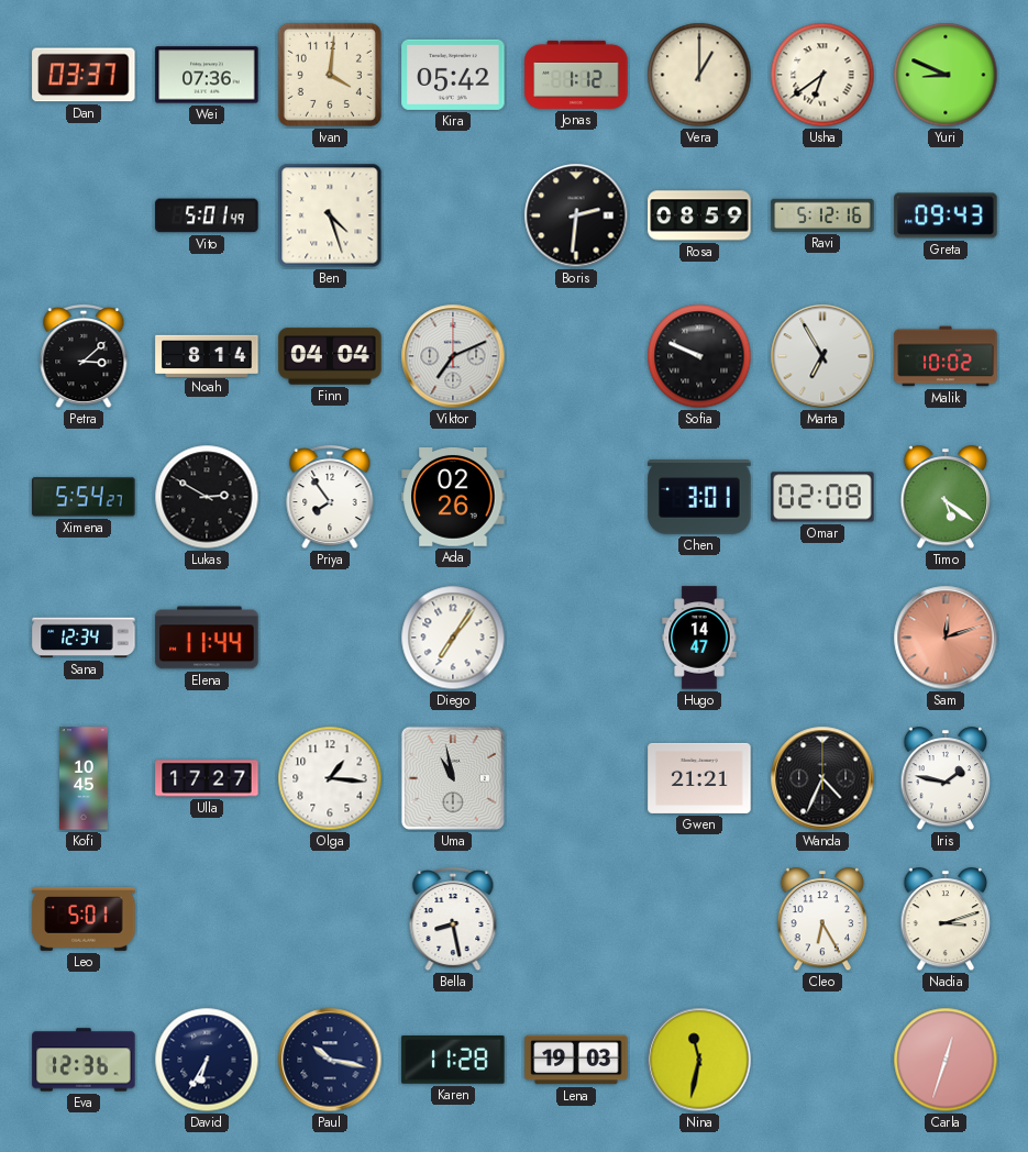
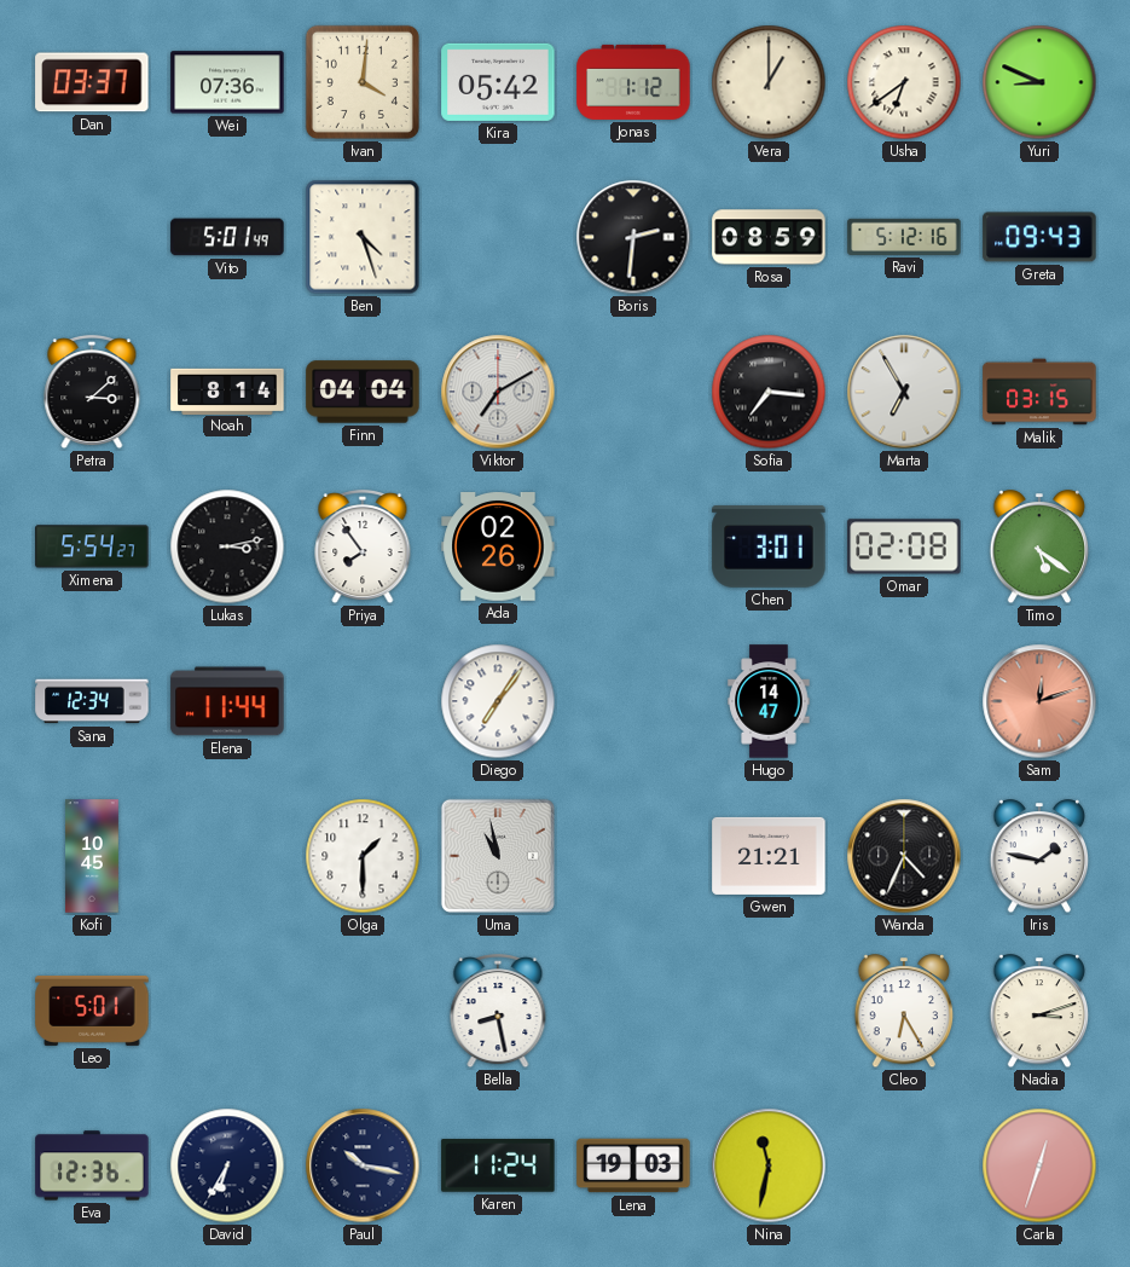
Viktor: 7:11 -> 7:10 (498, 392)
Sofia: 9:49 -> 7:16 (769, 392)
Malik: 10:02 -> 03:15 (1039, 392)
Lukas: 2:50 -> 3:13 (227, 546)
Ulla: 17:27 -> none (207, 778)
Olga: 1:16 -> 1:30 (363, 856)
Karen: 11:28 -> 11:24 (498, 1165)
